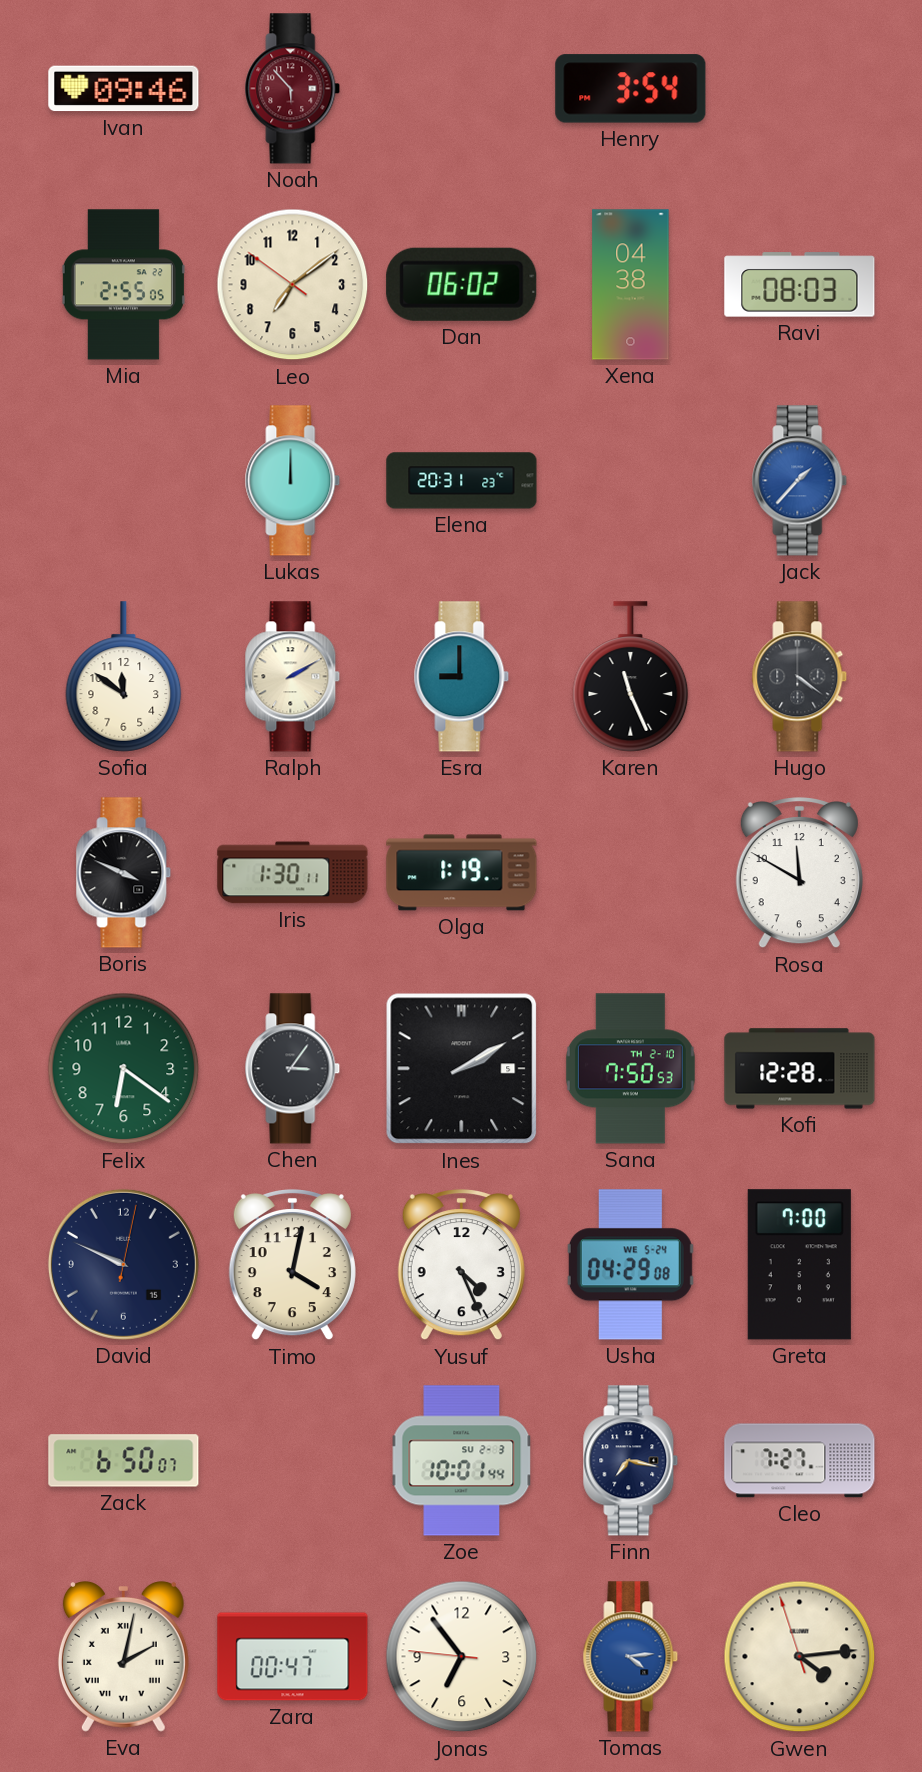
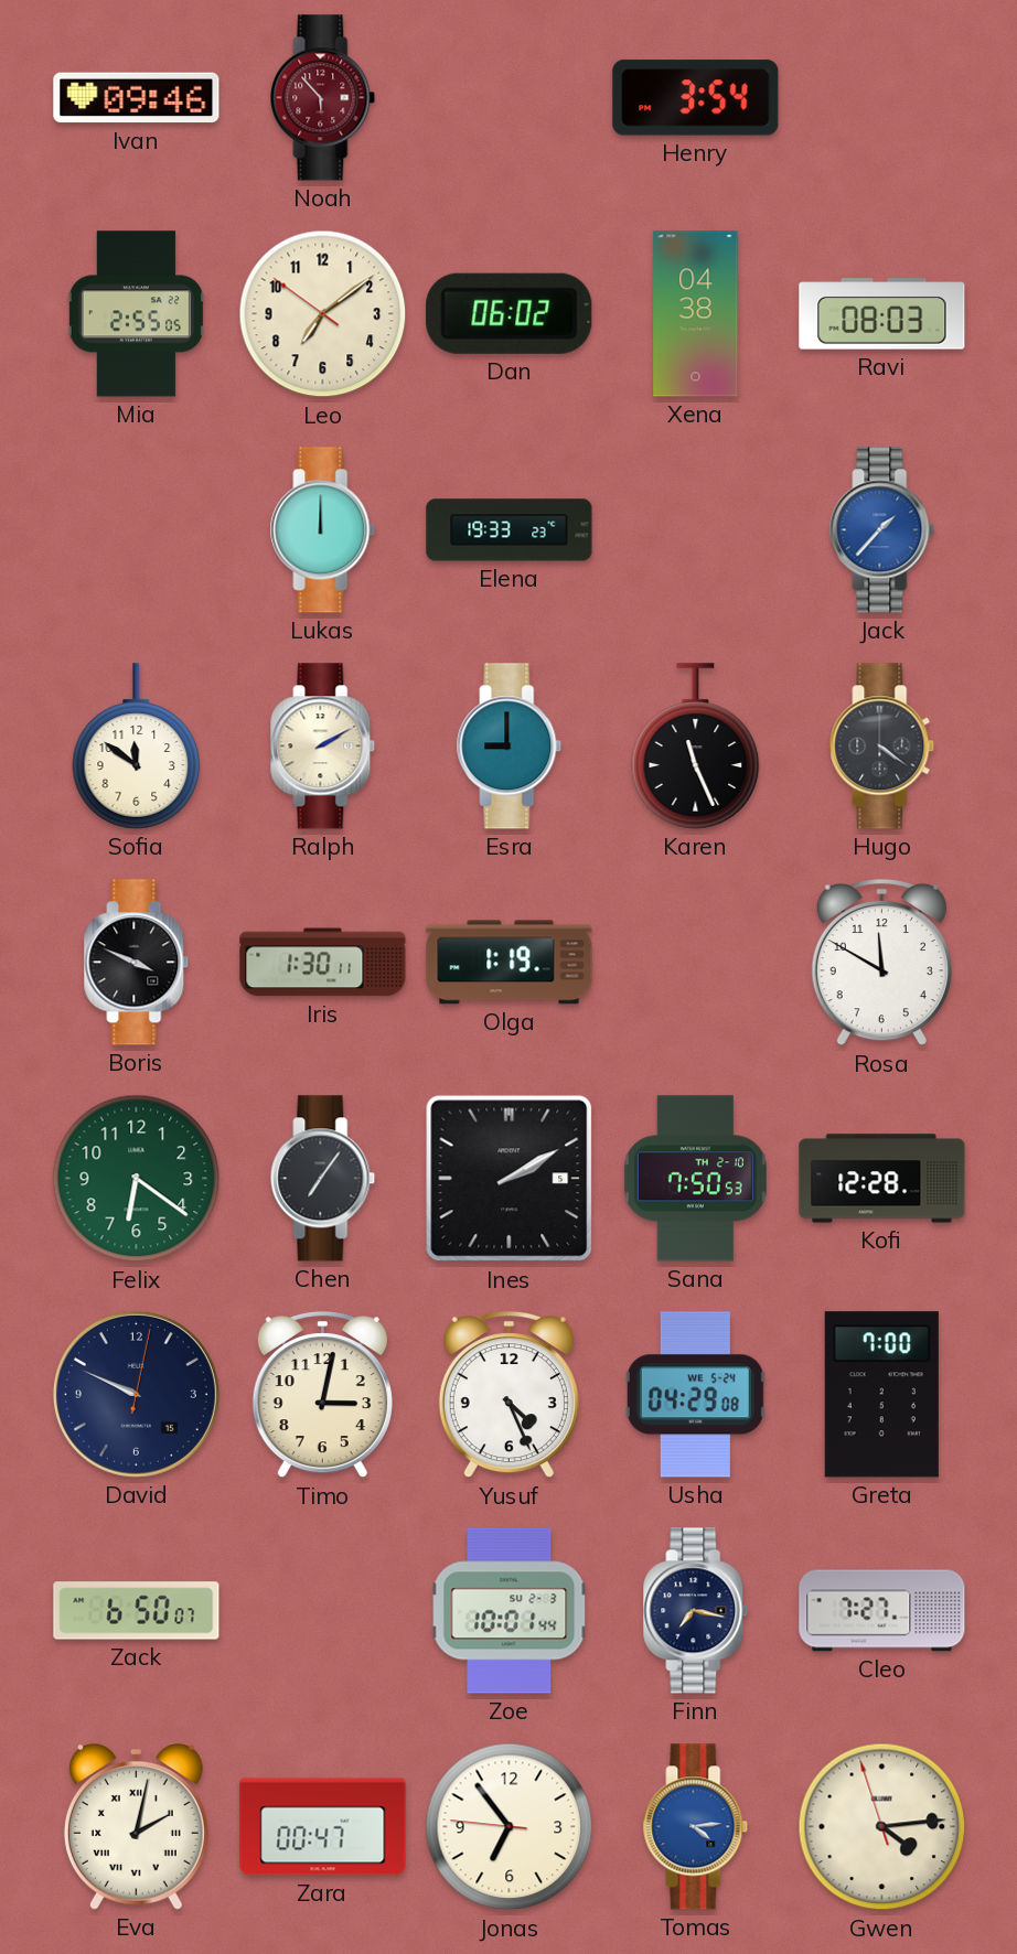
Elena: 20:31 -> 19:33 (510, 530)
Chen: 3:06 -> 7:06 (323, 1179)
Timo: 4:02 -> 3:02 (322, 1395)
